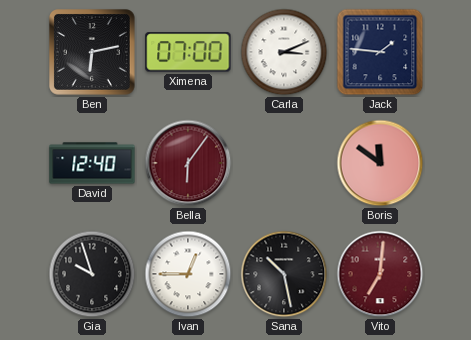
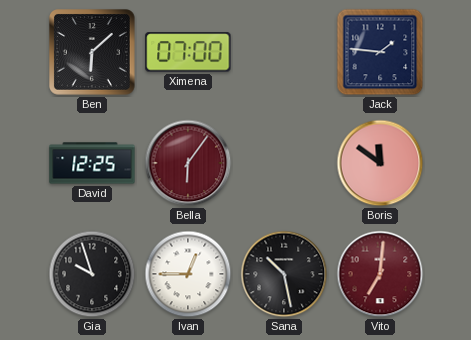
Ben: 6:13 -> 6:08 (93, 53)
Carla: 3:11 -> none (284, 52)
David: 12:40 -> 12:25 (92, 163)
